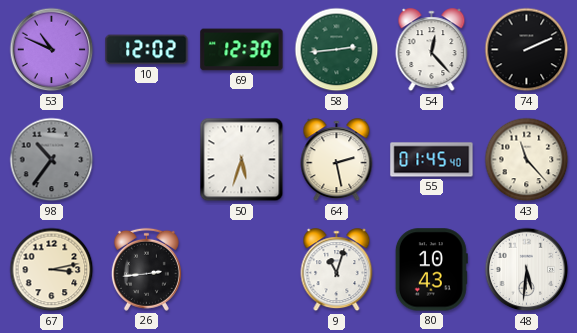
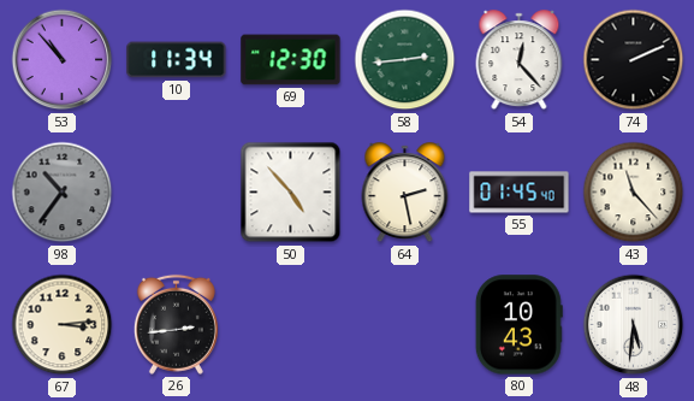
53: 10:49 -> 10:53 (63, 60)
10: 12:02 -> 11:34 (177, 60)
50: 5:33 -> 4:53 (291, 193)
67: 3:13 -> 3:14 (63, 325)
9: 11:03 -> none (337, 270)
